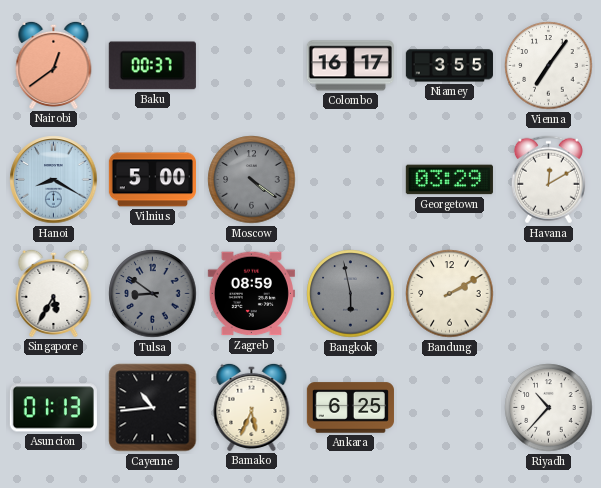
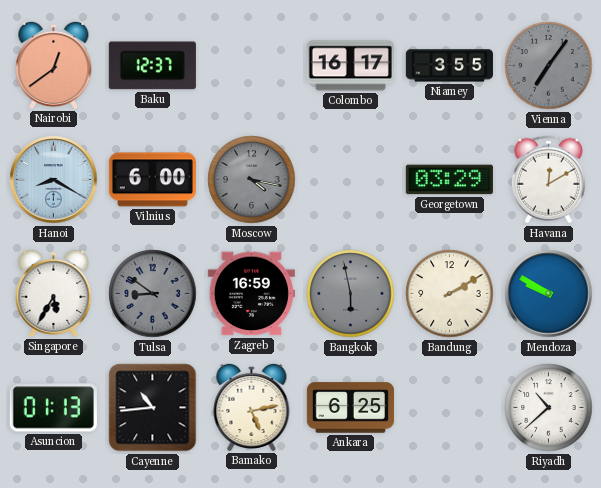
Baku: 00:37 -> 12:37 (152, 66)
Vienna dial: white -> grey (549, 66)
Vilnius: 5:00 -> 6:00 (152, 180)
Moscow: 4:21 -> 4:17 (252, 180)
Zagreb: 08:59 -> 16:59 (251, 294)
Mendoza: none -> 9:50 (549, 294)
Bamako: 5:34 -> 5:13 (252, 407)
Riyadh: 10:37 -> 10:38 (549, 408)
